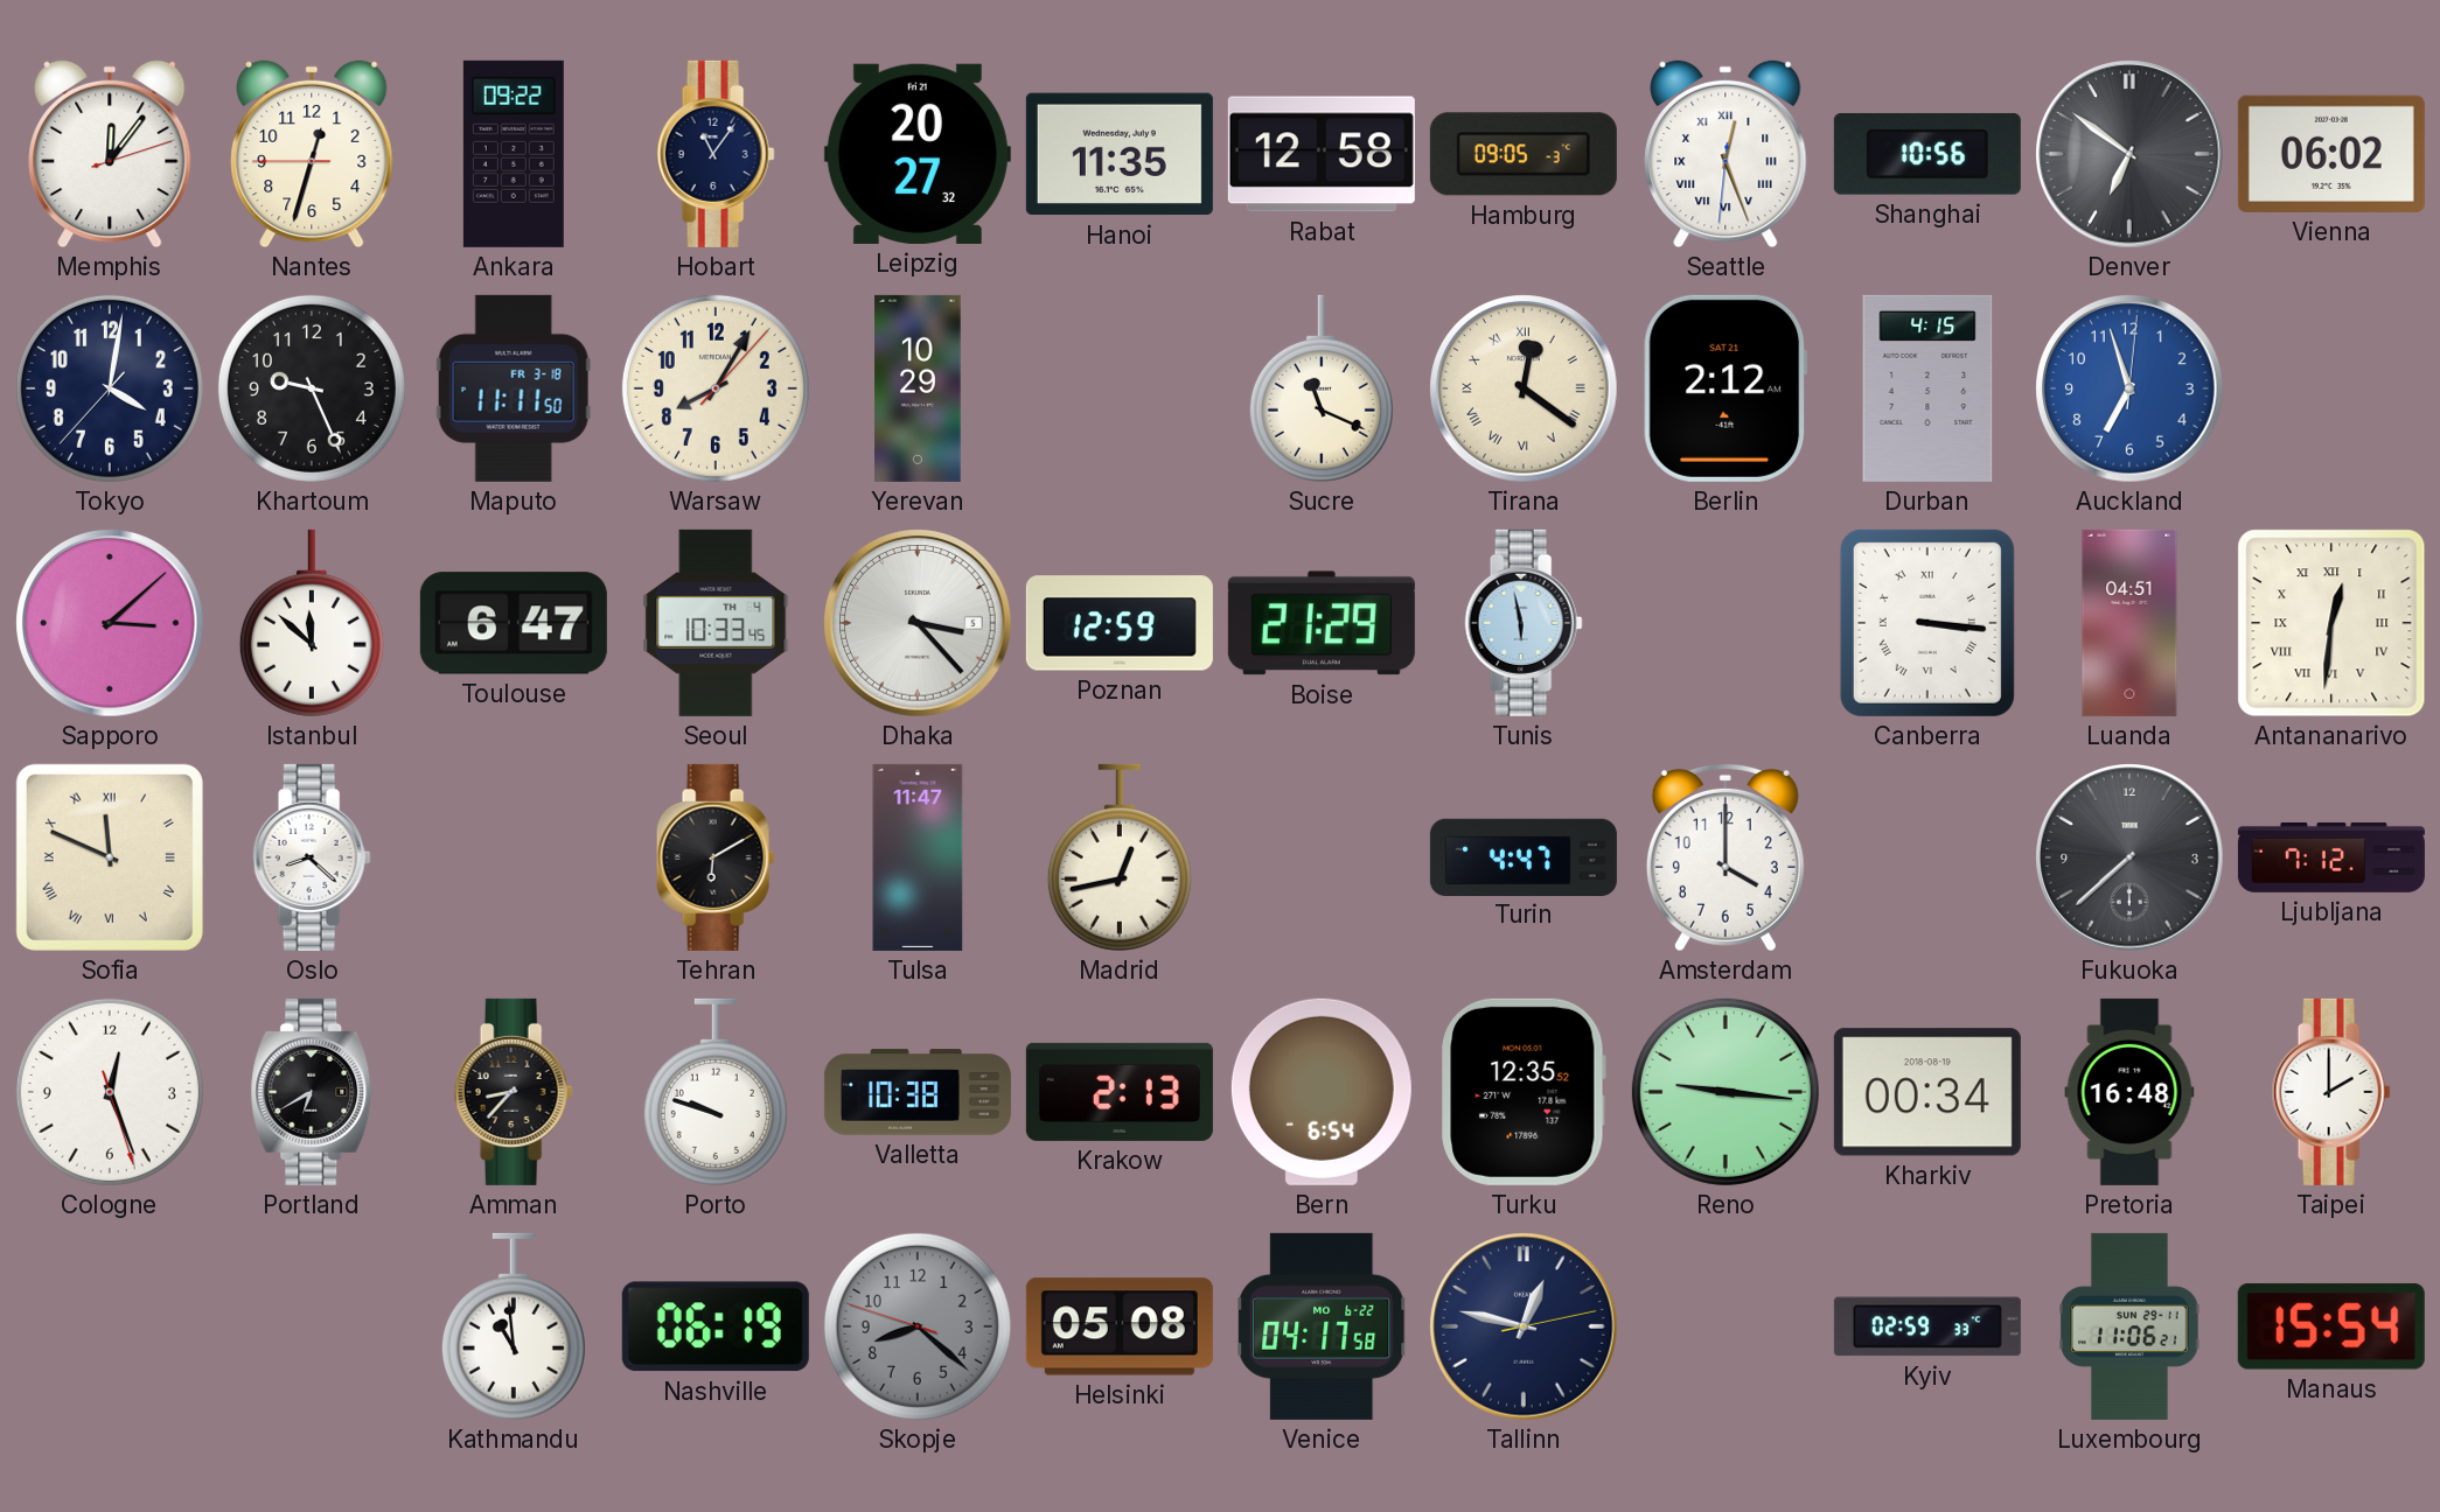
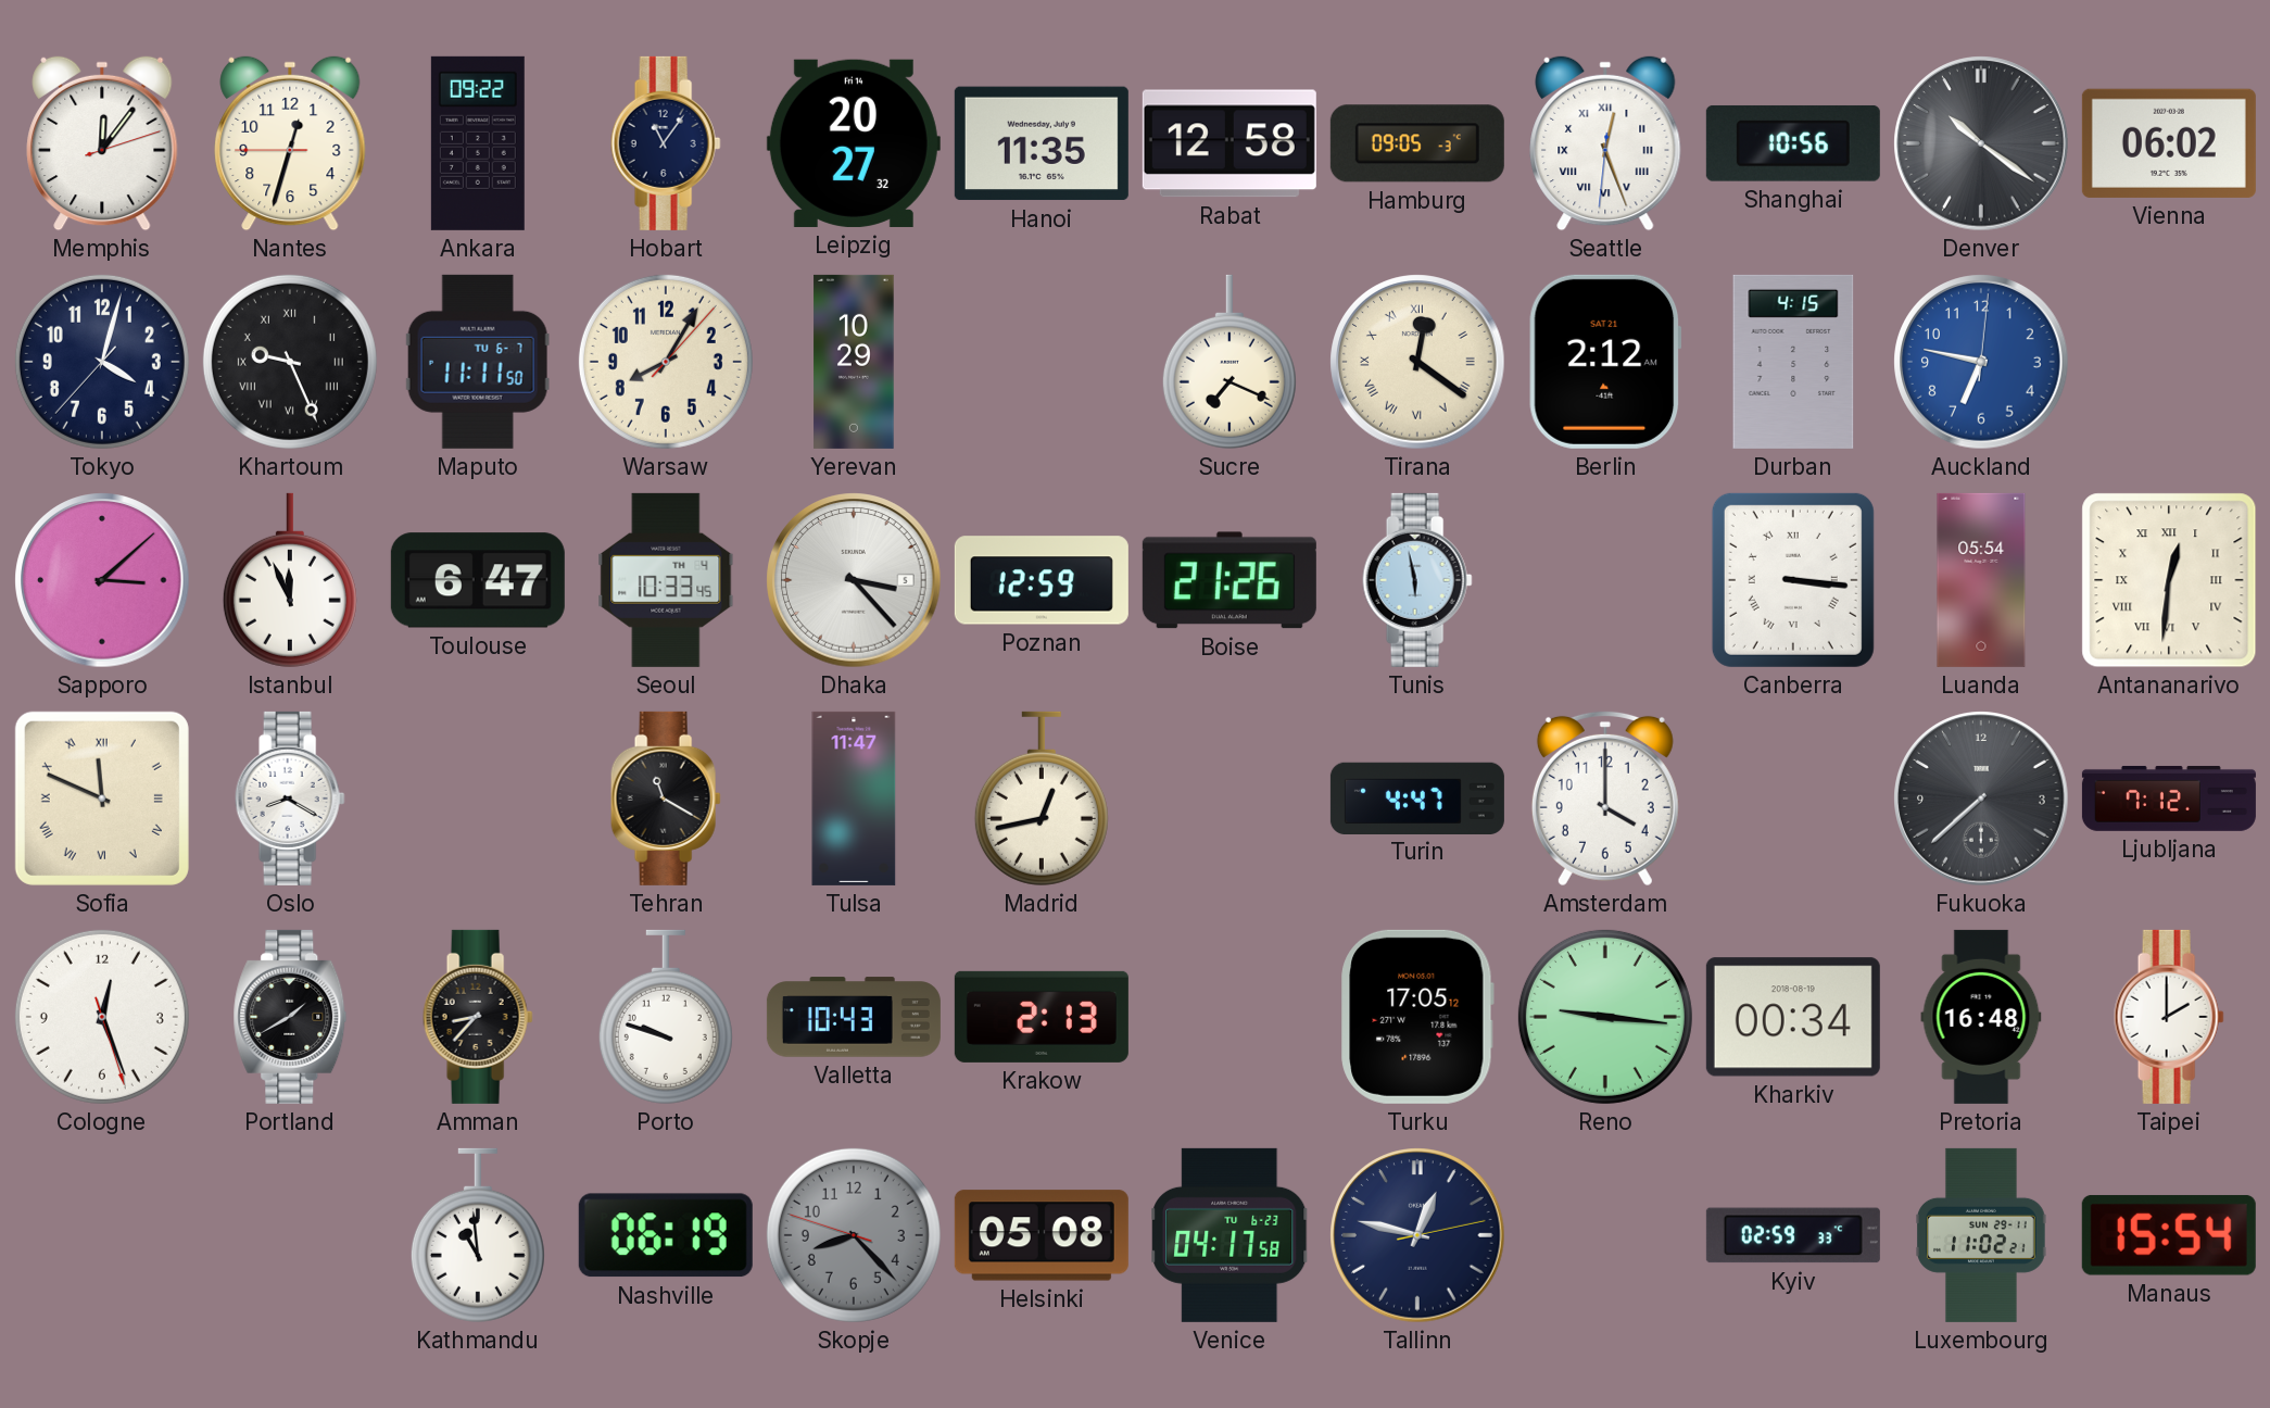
Leipzig date: Fri 21 -> Fri 14 (854, 143)
Denver: 6:51 -> 10:21 (1981, 143)
Tokyo: 4:01 -> 4:02 (102, 362)
Khartoum numerals: Arabic -> Roman (290, 362)
Maputo date: FR 3-18 -> TU 6-7 (478, 362)
Sucre: 11:19 -> 7:19 (1229, 362)
Auckland: 6:57 -> 6:47 (1981, 362)
Istanbul: 11:52 -> 11:56 (290, 580)
Boise: 21:29 -> 21:26 (1229, 580)
Luanda: 04:51 -> 05:54 (1981, 580)
Oslo: 8:22 -> 8:20 (290, 799)
Tehran: 6:10 -> 11:20 (666, 799)
Portland: 6:40 -> 1:40 (290, 1017)
Valletta: 10:38 -> 10:43 (854, 1017)
Bern: 6:54 -> none (1322, 1092)
Turku: 12:35 -> 17:05 (1417, 1017)
Skopje: 8:21 -> 8:22 (854, 1235)
Venice date: MO 6-22 -> TU 6-23 (1231, 1235)
Luxembourg: 11:06 -> 11:02 (1982, 1235)
